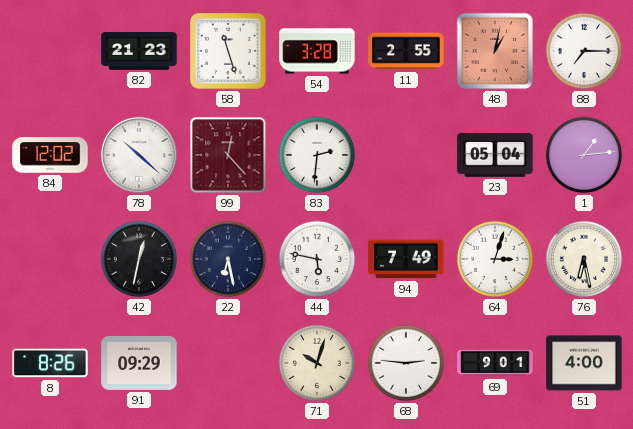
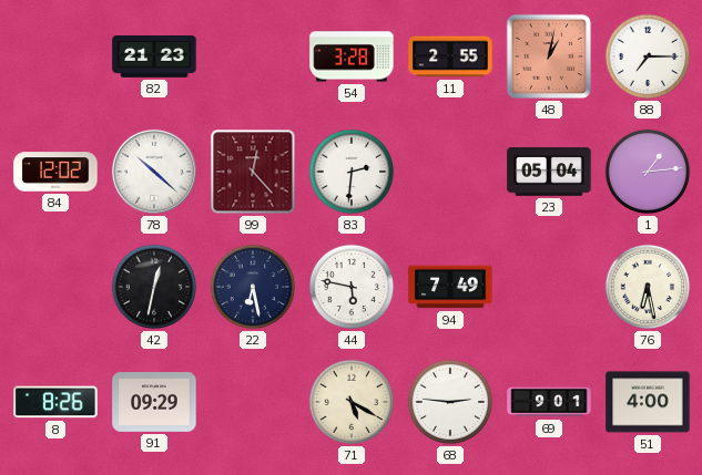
58: 11:27 -> none (228, 51)
64: 3:03 -> none (495, 259)
71: 10:03 -> 5:20 (352, 402)
